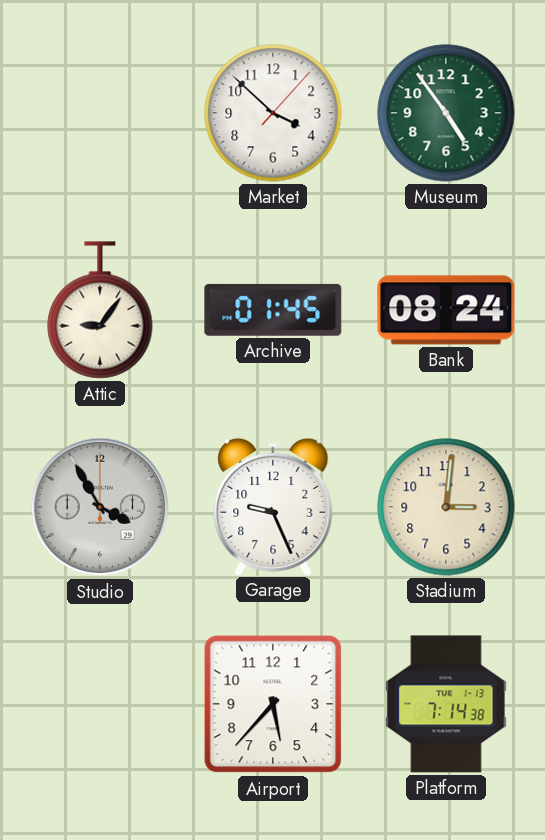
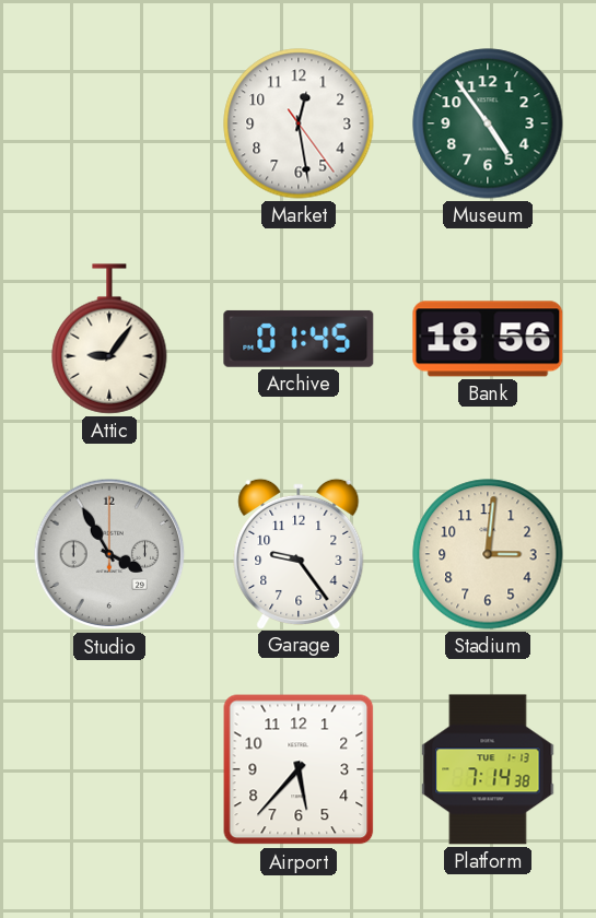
Market: 3:52 -> 12:28 (299, 123)
Bank: 08:24 -> 18:56 (488, 339)
Garage: 9:26 -> 9:24 (299, 553)
